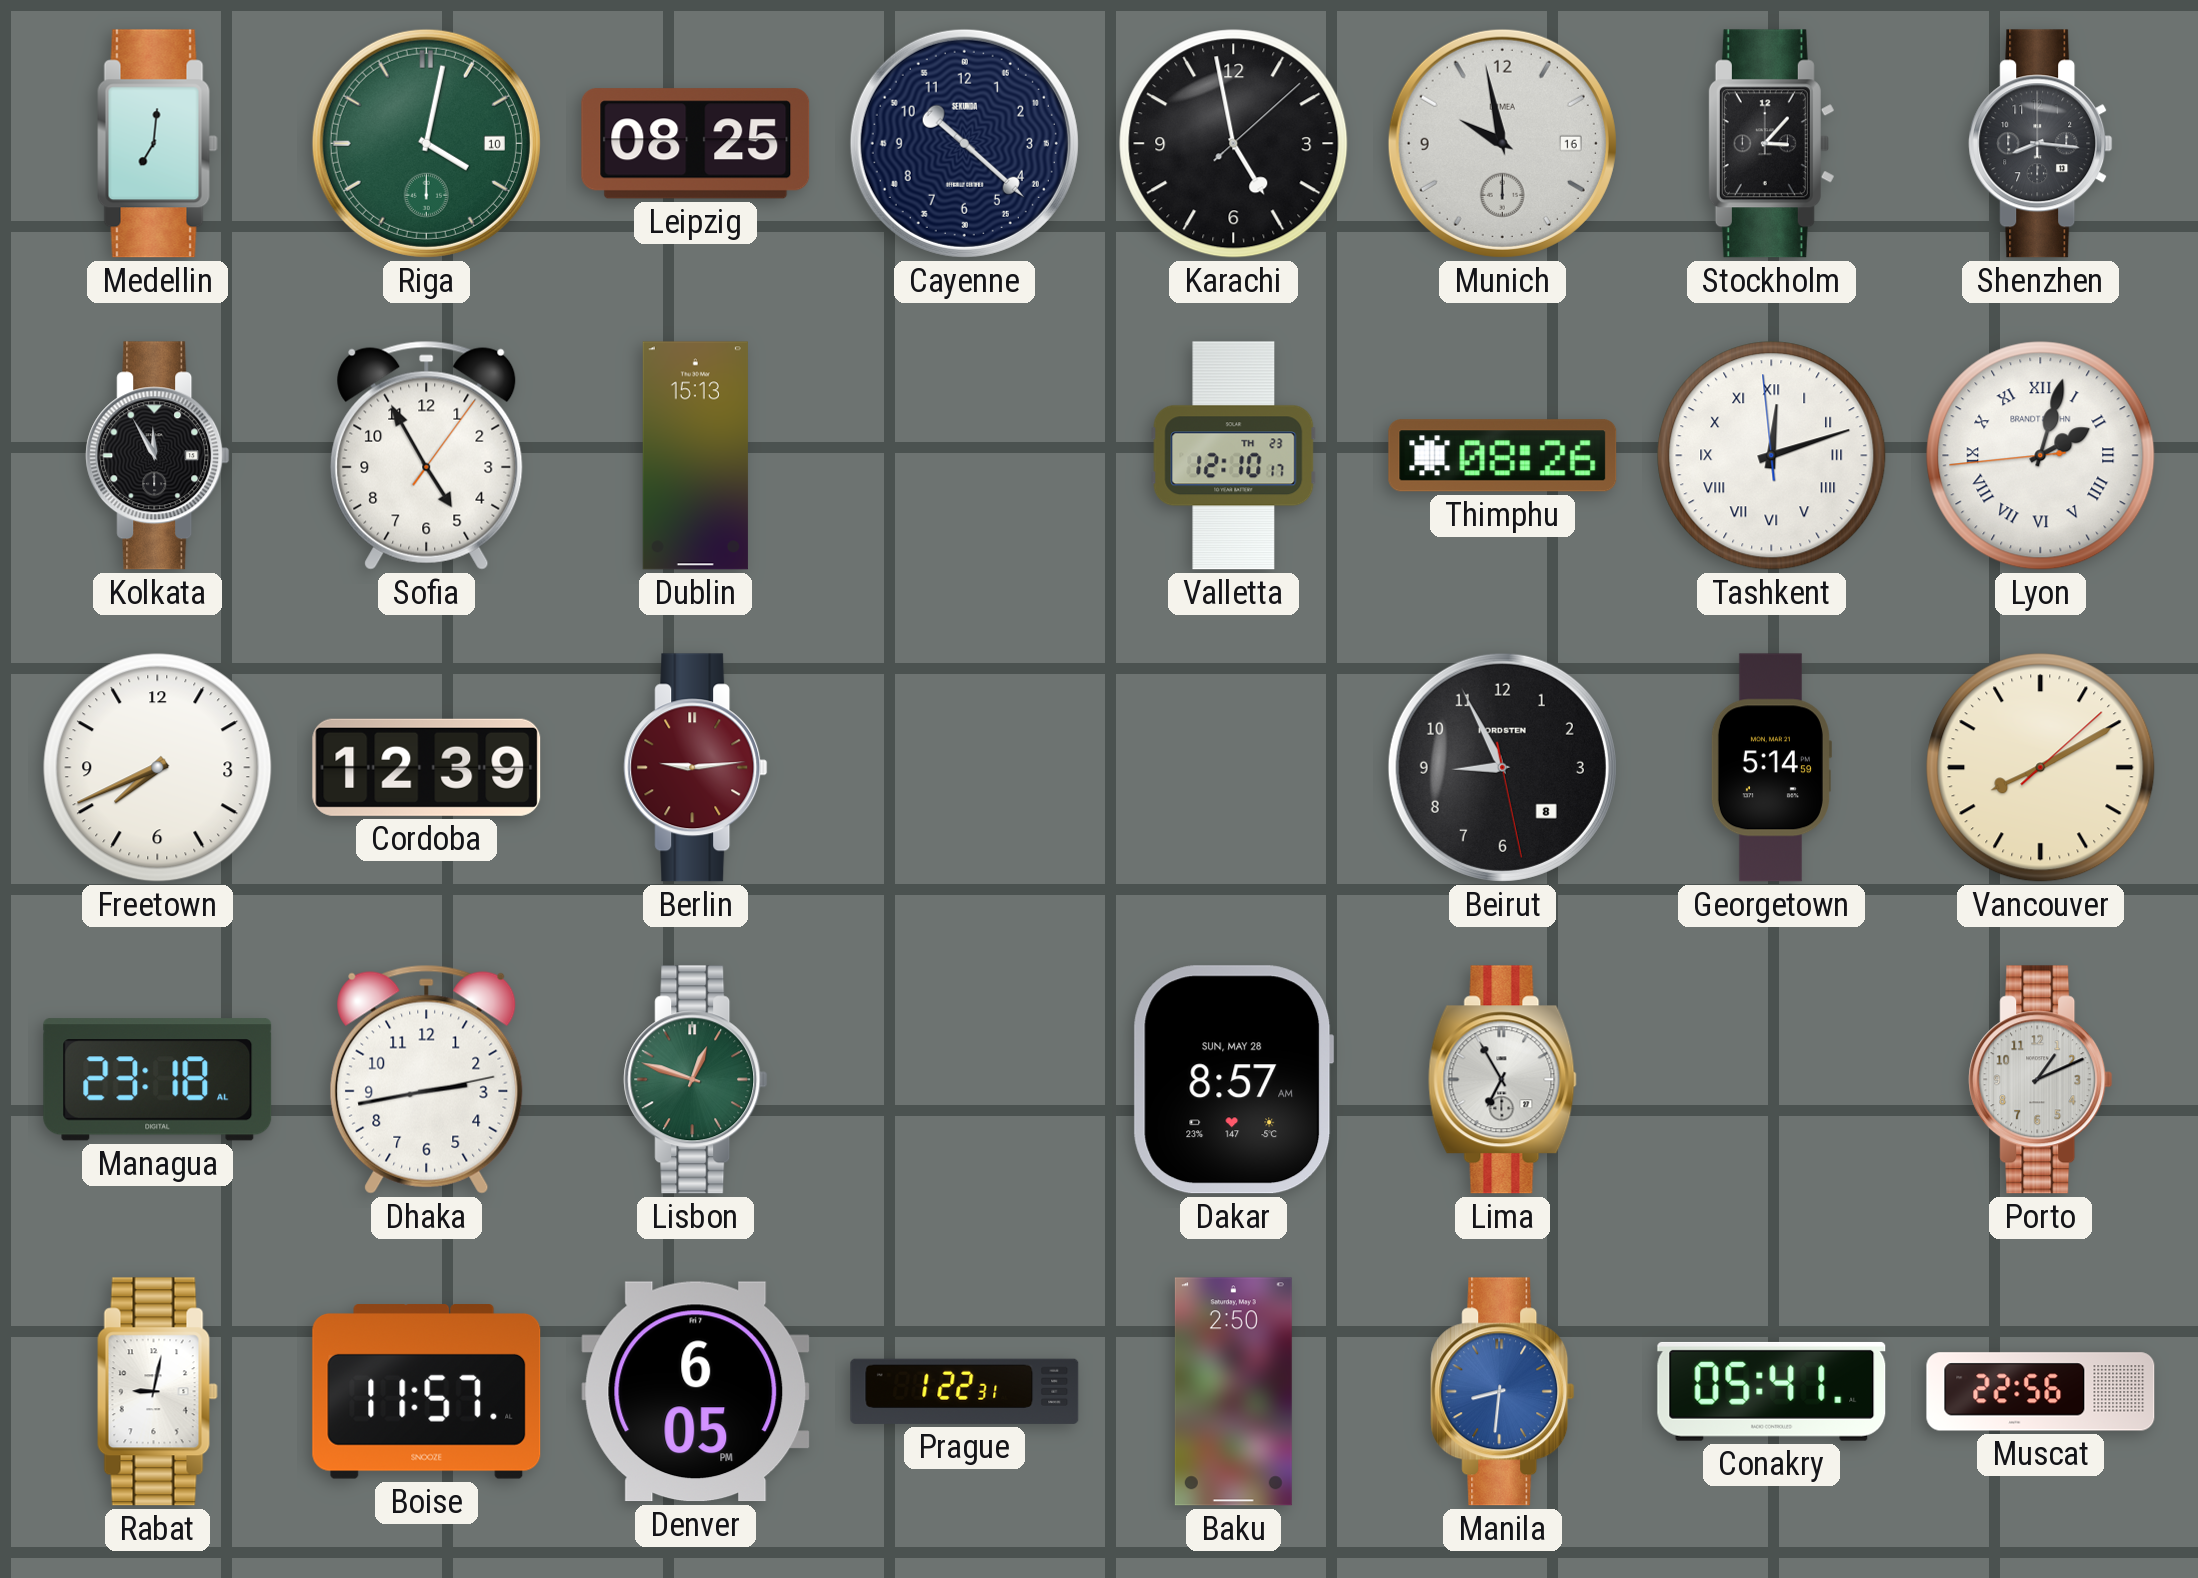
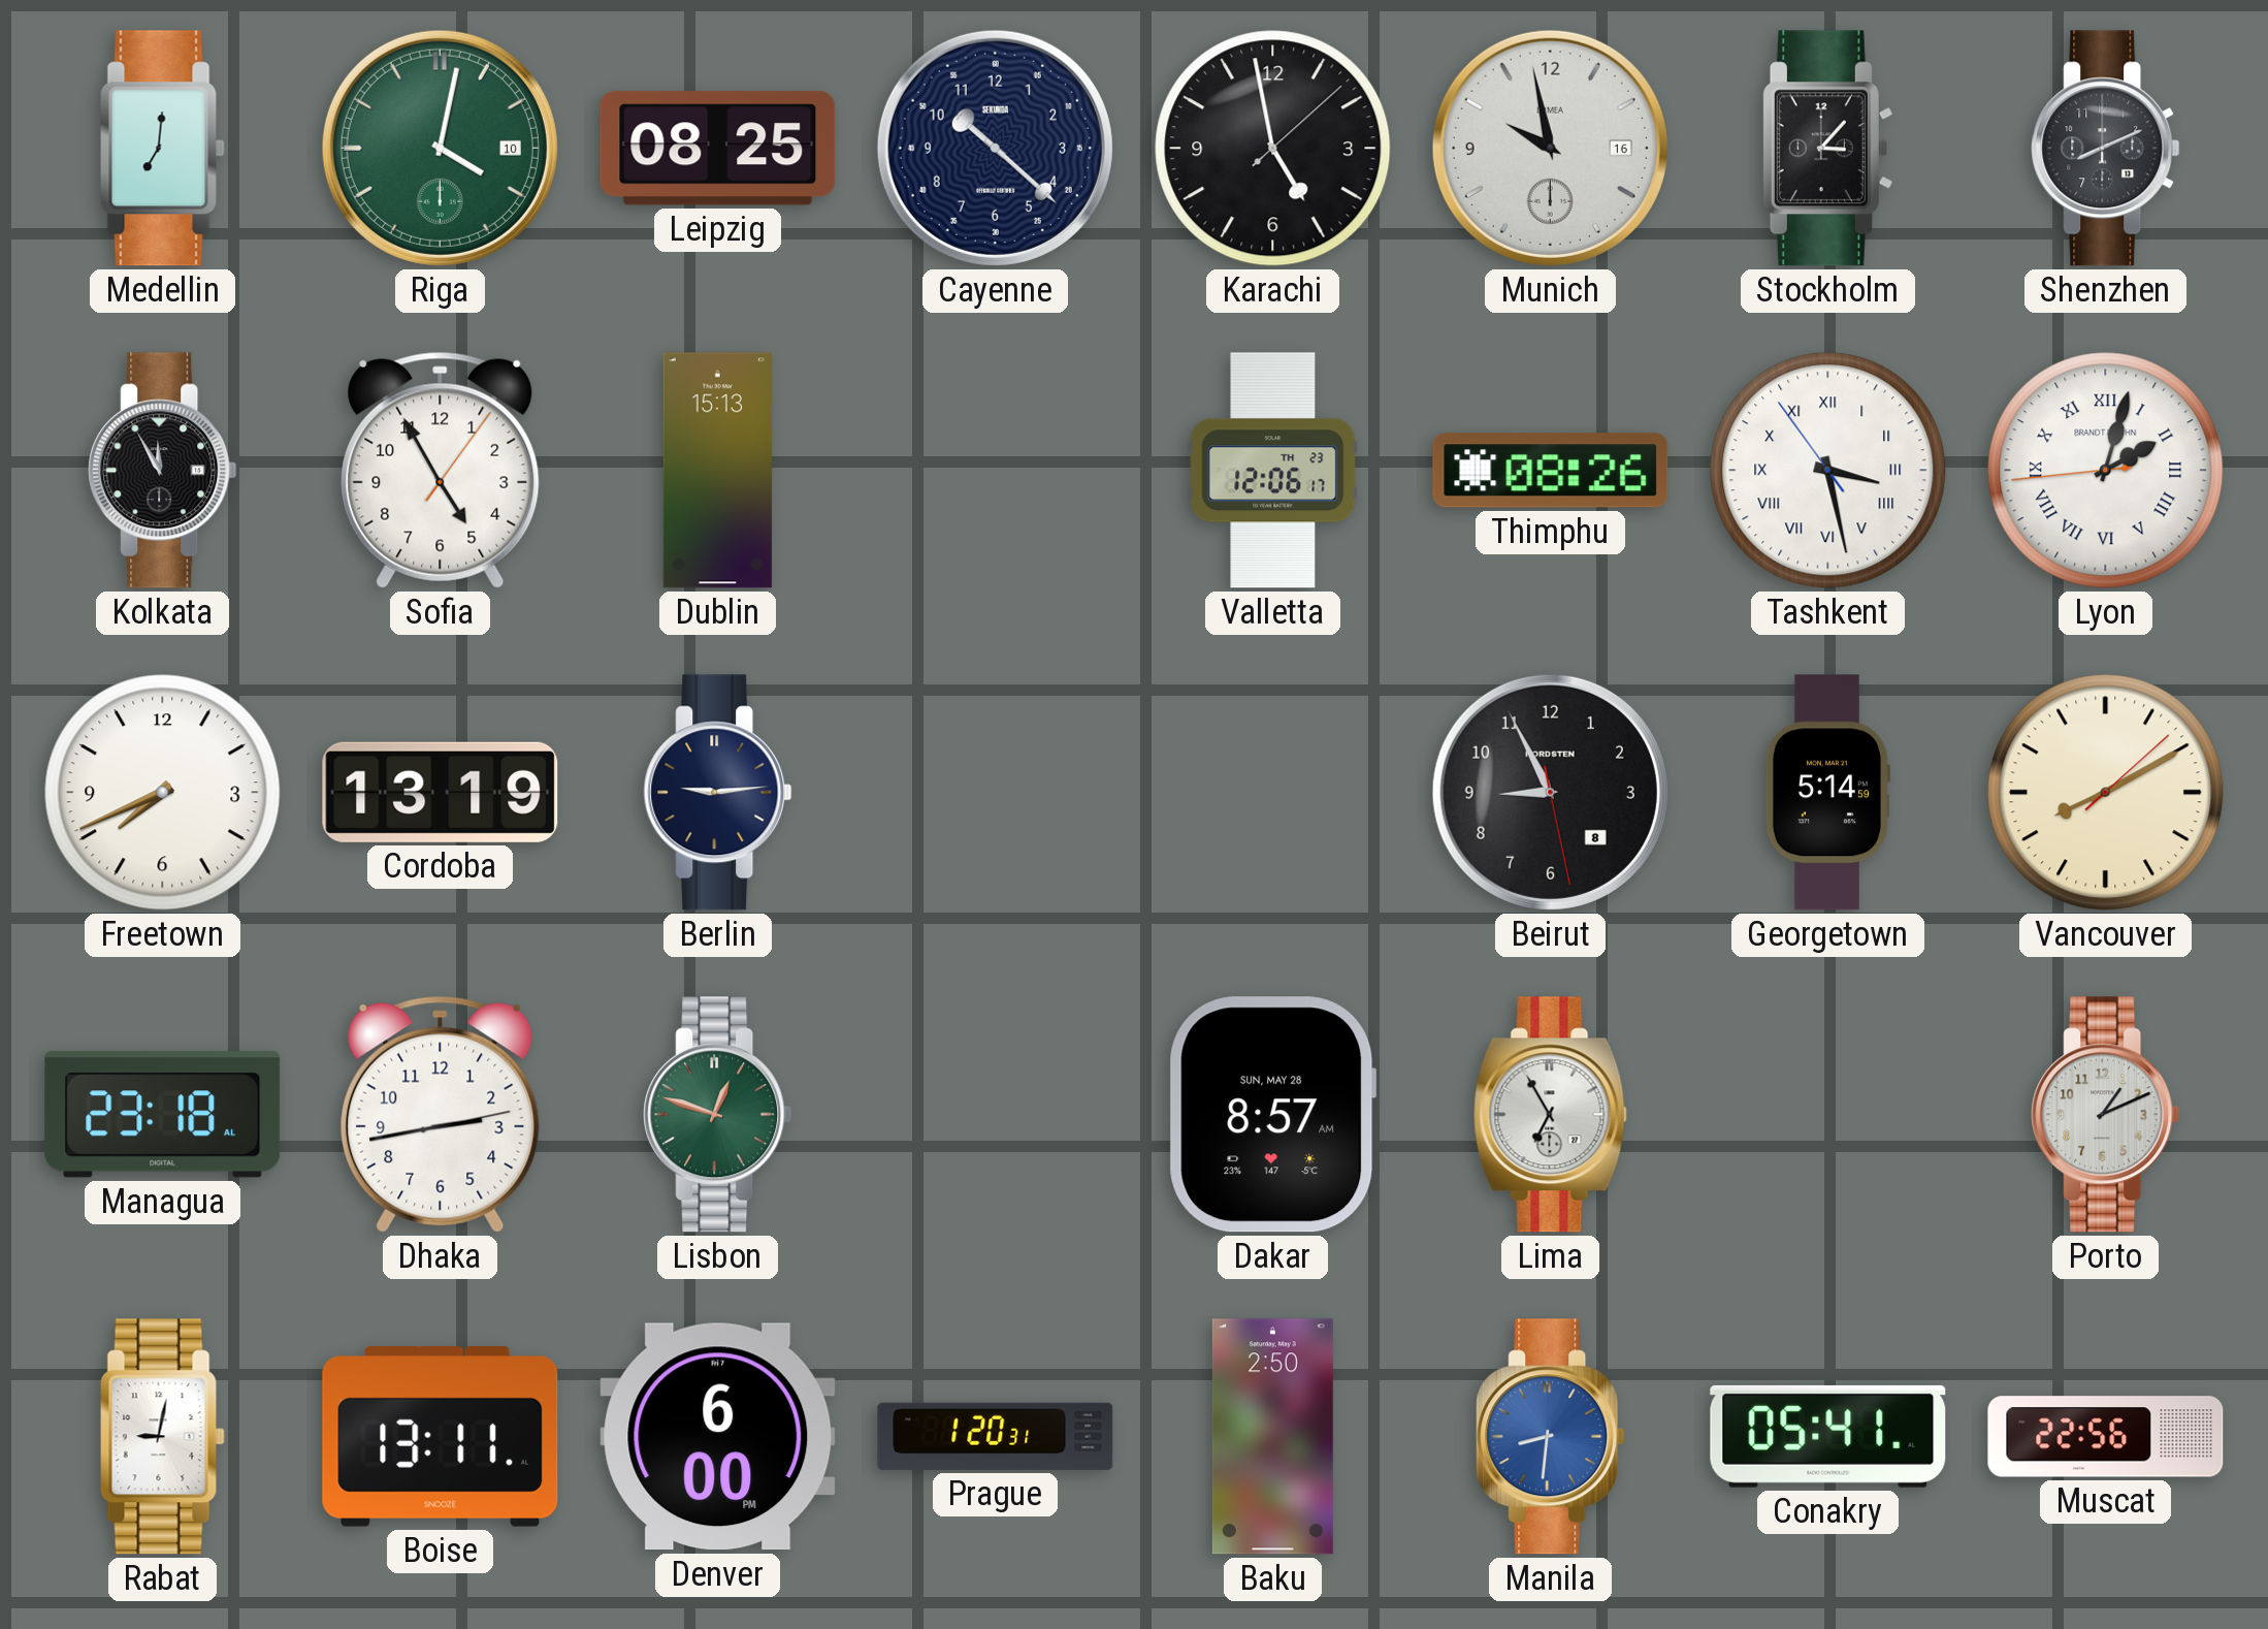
Shenzhen: 8:16 -> 8:11 (2106, 149)
Valletta: 12:10 -> 12:06 (1273, 471)
Tashkent: 12:11 -> 3:27 (1828, 471)
Cordoba: 12:39 -> 13:19 (441, 792)
Berlin dial: burgundy -> navy (718, 793)
Boise: 11:57 -> 13:11 (441, 1437)
Denver: 6:05 -> 6:00 (718, 1437)
Prague: 1:22 -> 1:20 (996, 1436)
